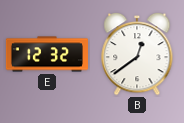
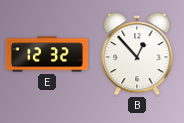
B: 12:39 -> 12:53 (137, 54)
